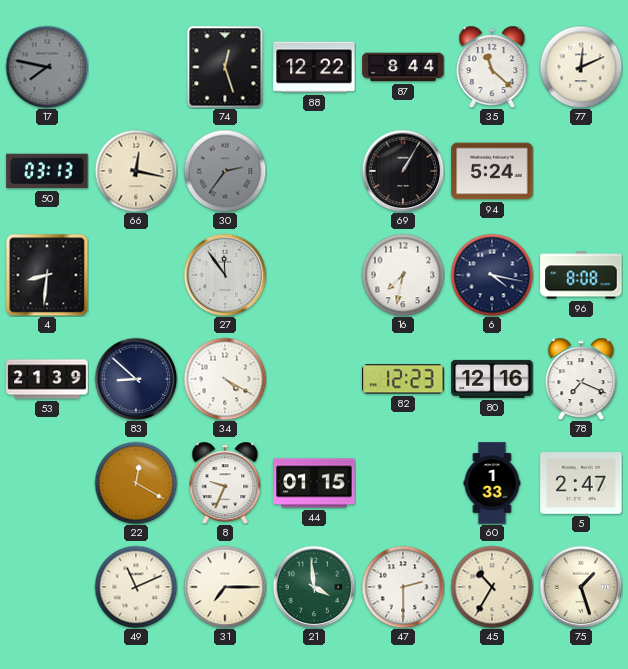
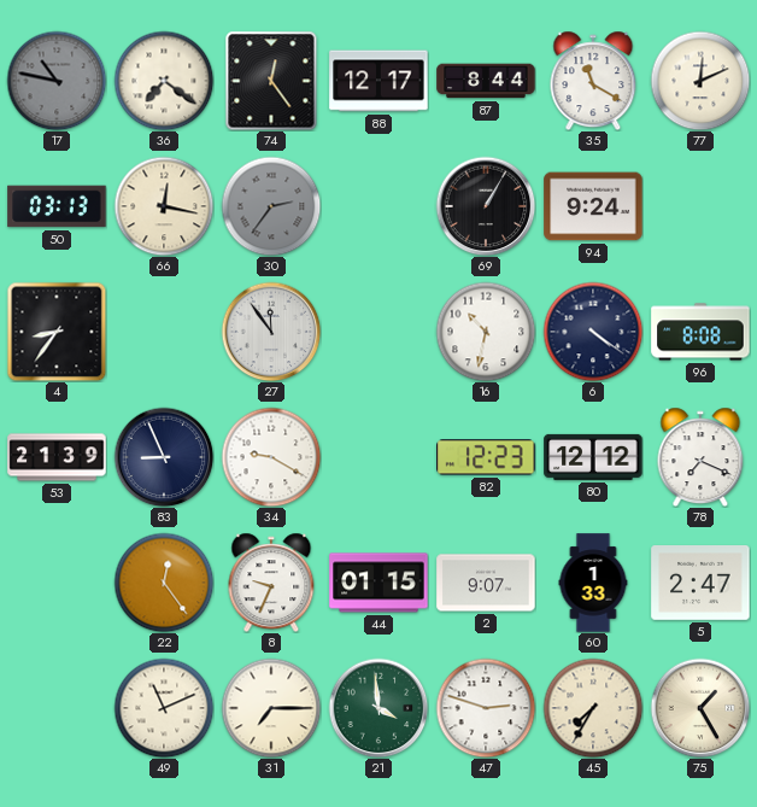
17: 7:47 -> 10:47 (57, 81)
36: none -> 7:21 (164, 81)
74: 12:27 -> 12:24 (271, 81)
88: 12:22 -> 12:17 (378, 81)
35: 11:22 -> 11:20 (593, 81)
94: 5:24 -> 9:24 (593, 206)
4: 8:31 -> 8:36 (57, 332)
16: 7:32 -> 10:32 (486, 332)
6: 4:17 -> 4:21 (593, 332)
83: 8:52 -> 8:56 (164, 457)
34: 4:20 -> 9:20 (271, 457)
80: 12:16 -> 12:12 (593, 457)
22: 12:20 -> 12:24 (164, 583)
2: none -> 9:07 (486, 583)
47: 2:30 -> 2:48 (486, 708)
45: 10:35 -> 7:35 (593, 708)
75: 1:27 -> 1:25 (700, 708)
